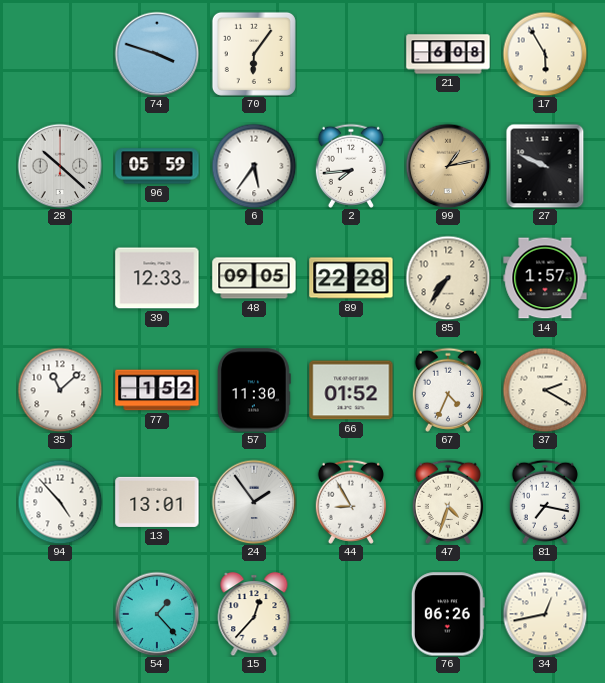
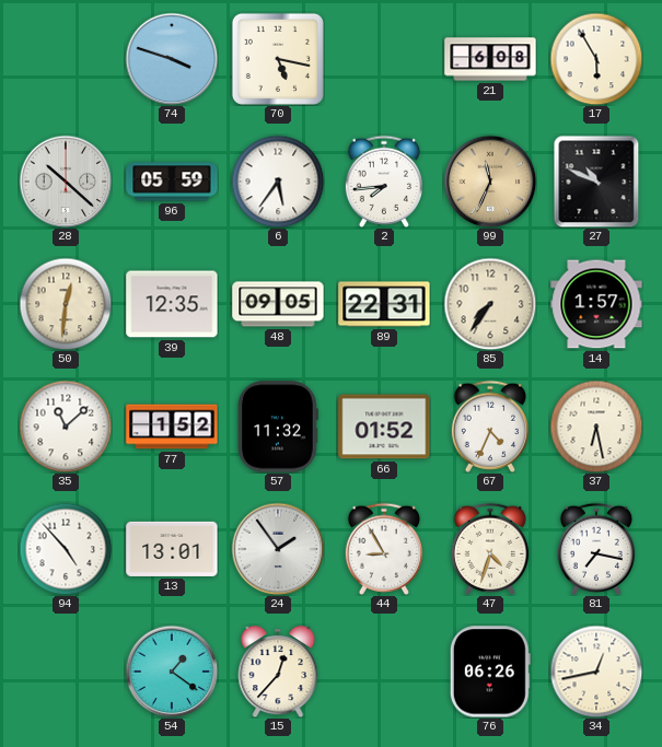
70: 6:06 -> 5:17 (278, 59)
99: 1:13 -> 11:34 (490, 182)
27: 9:49 -> 10:49 (596, 182)
50: none -> 12:31 (66, 304)
39: 12:33 -> 12:35 (172, 304)
89: 22:28 -> 22:31 (384, 304)
57: 11:30 -> 11:32 (278, 427)
37: 2:20 -> 6:28 (596, 427)
54: 1:23 -> 1:21 (172, 672)
